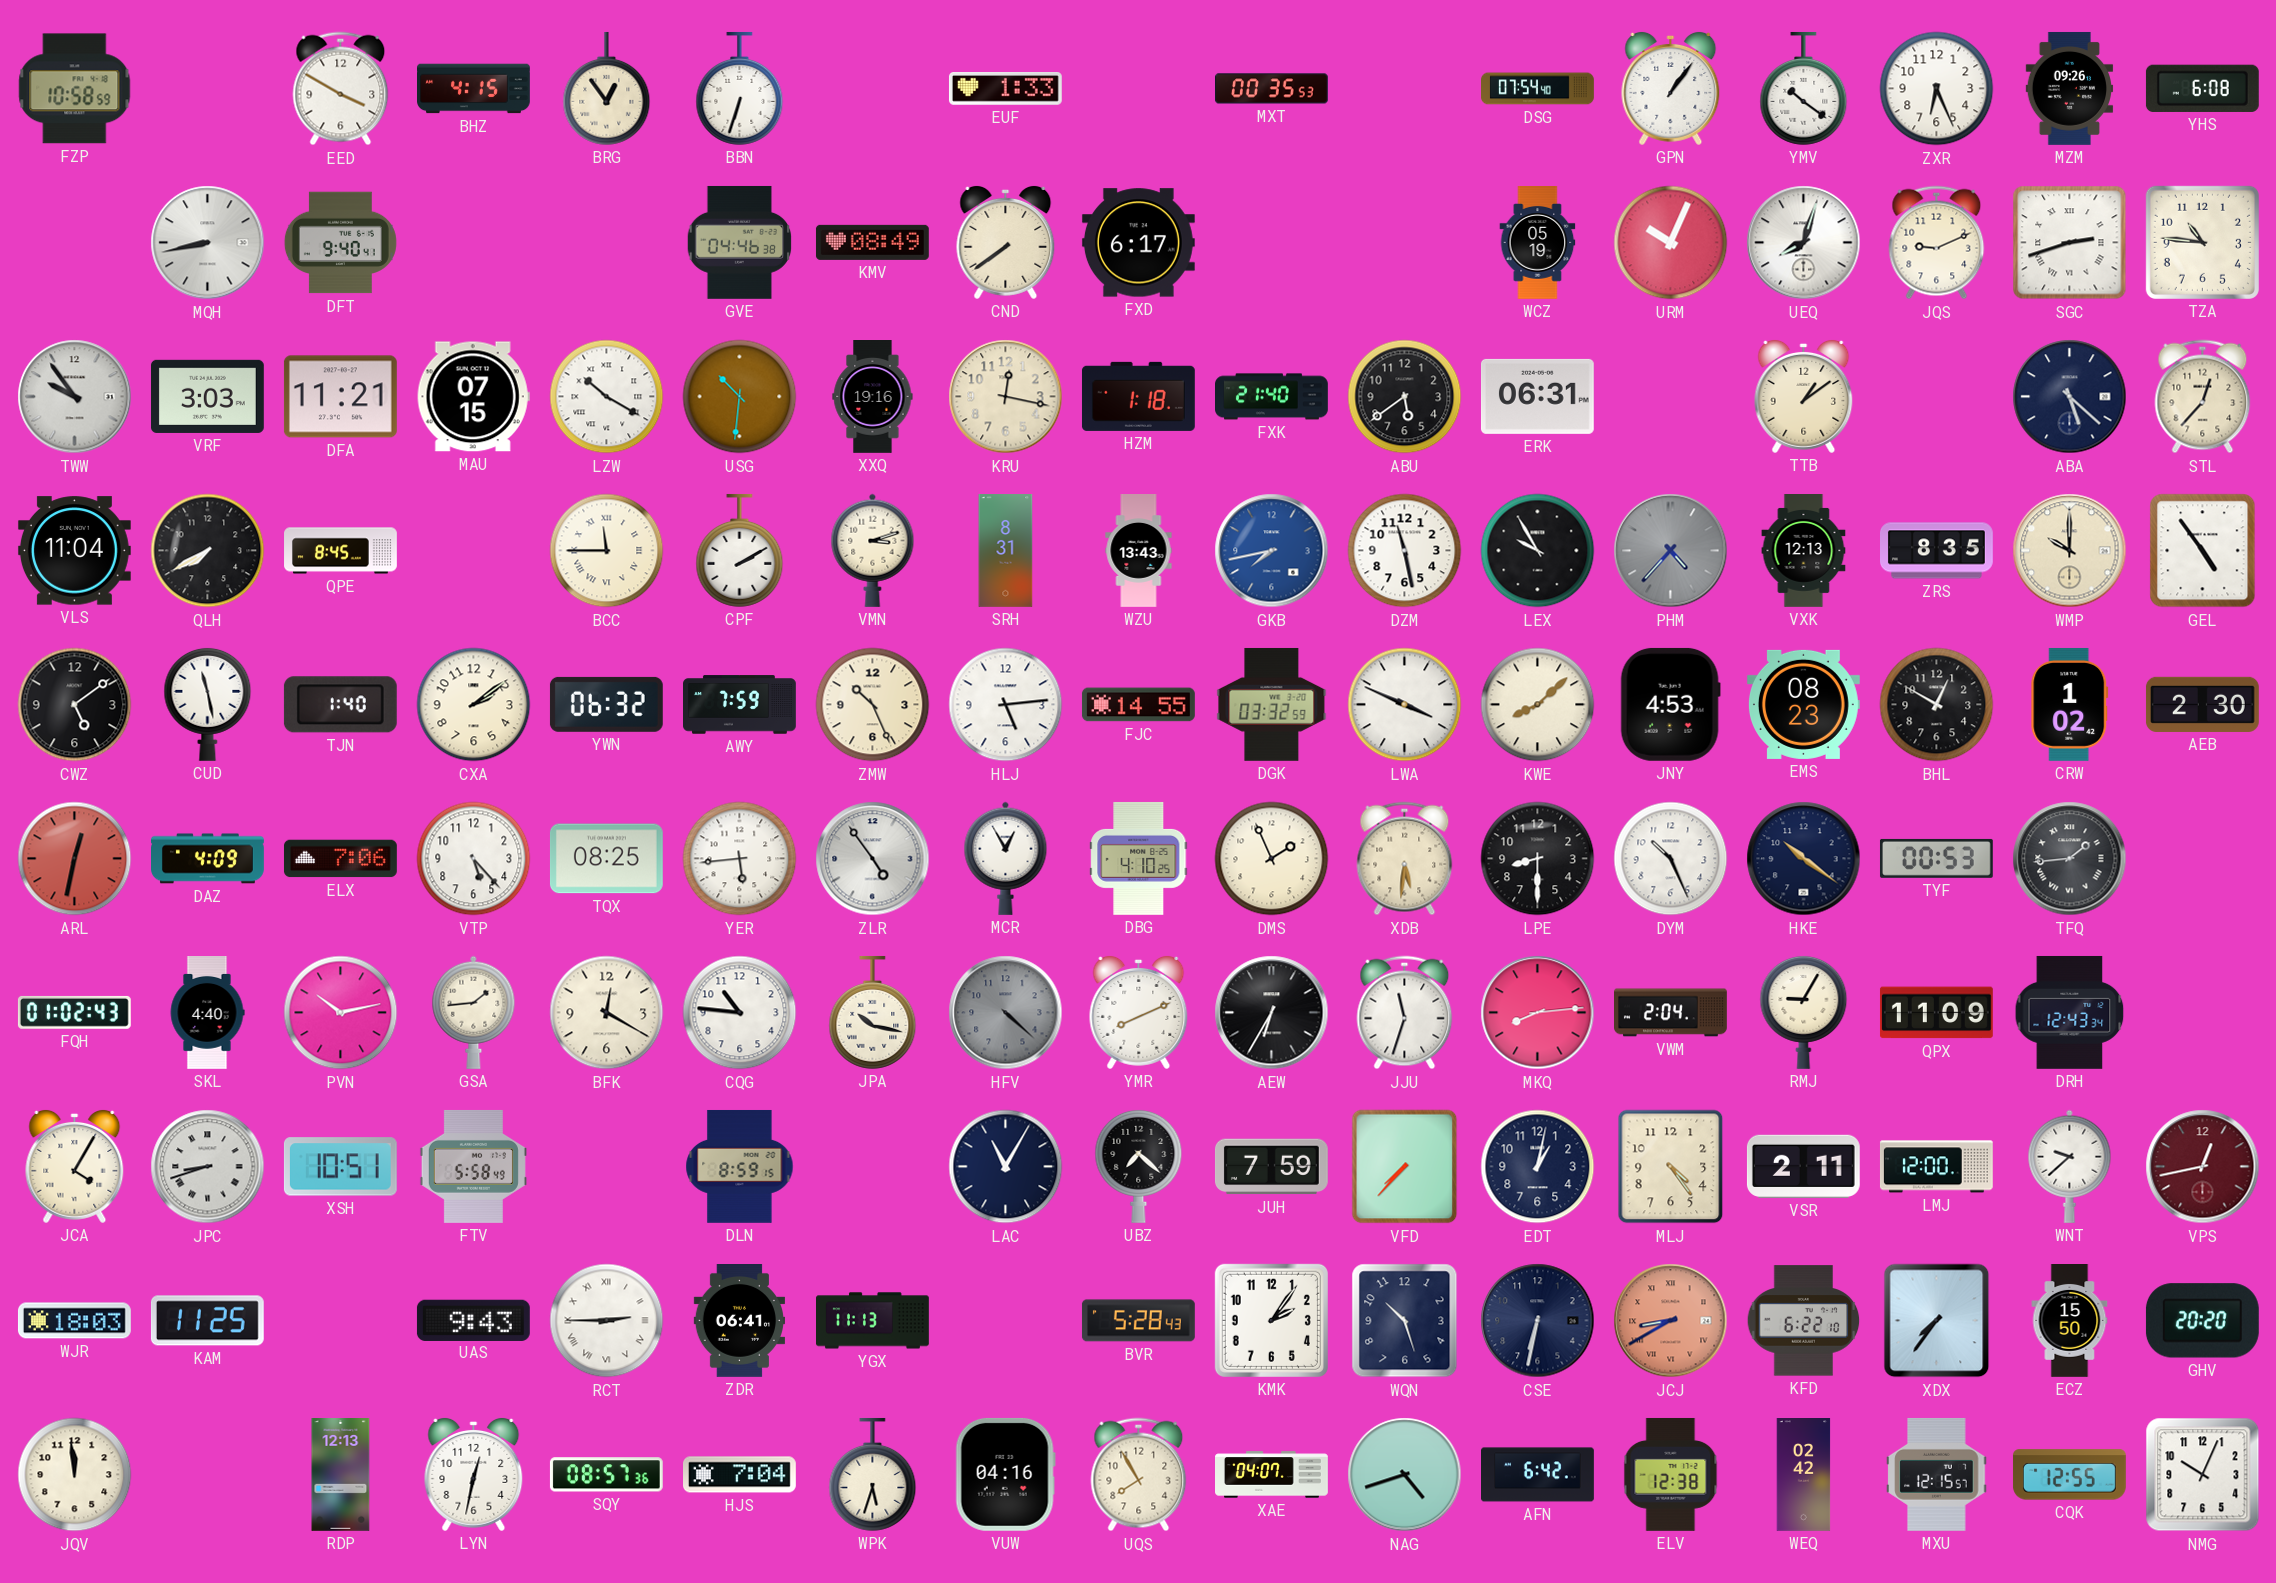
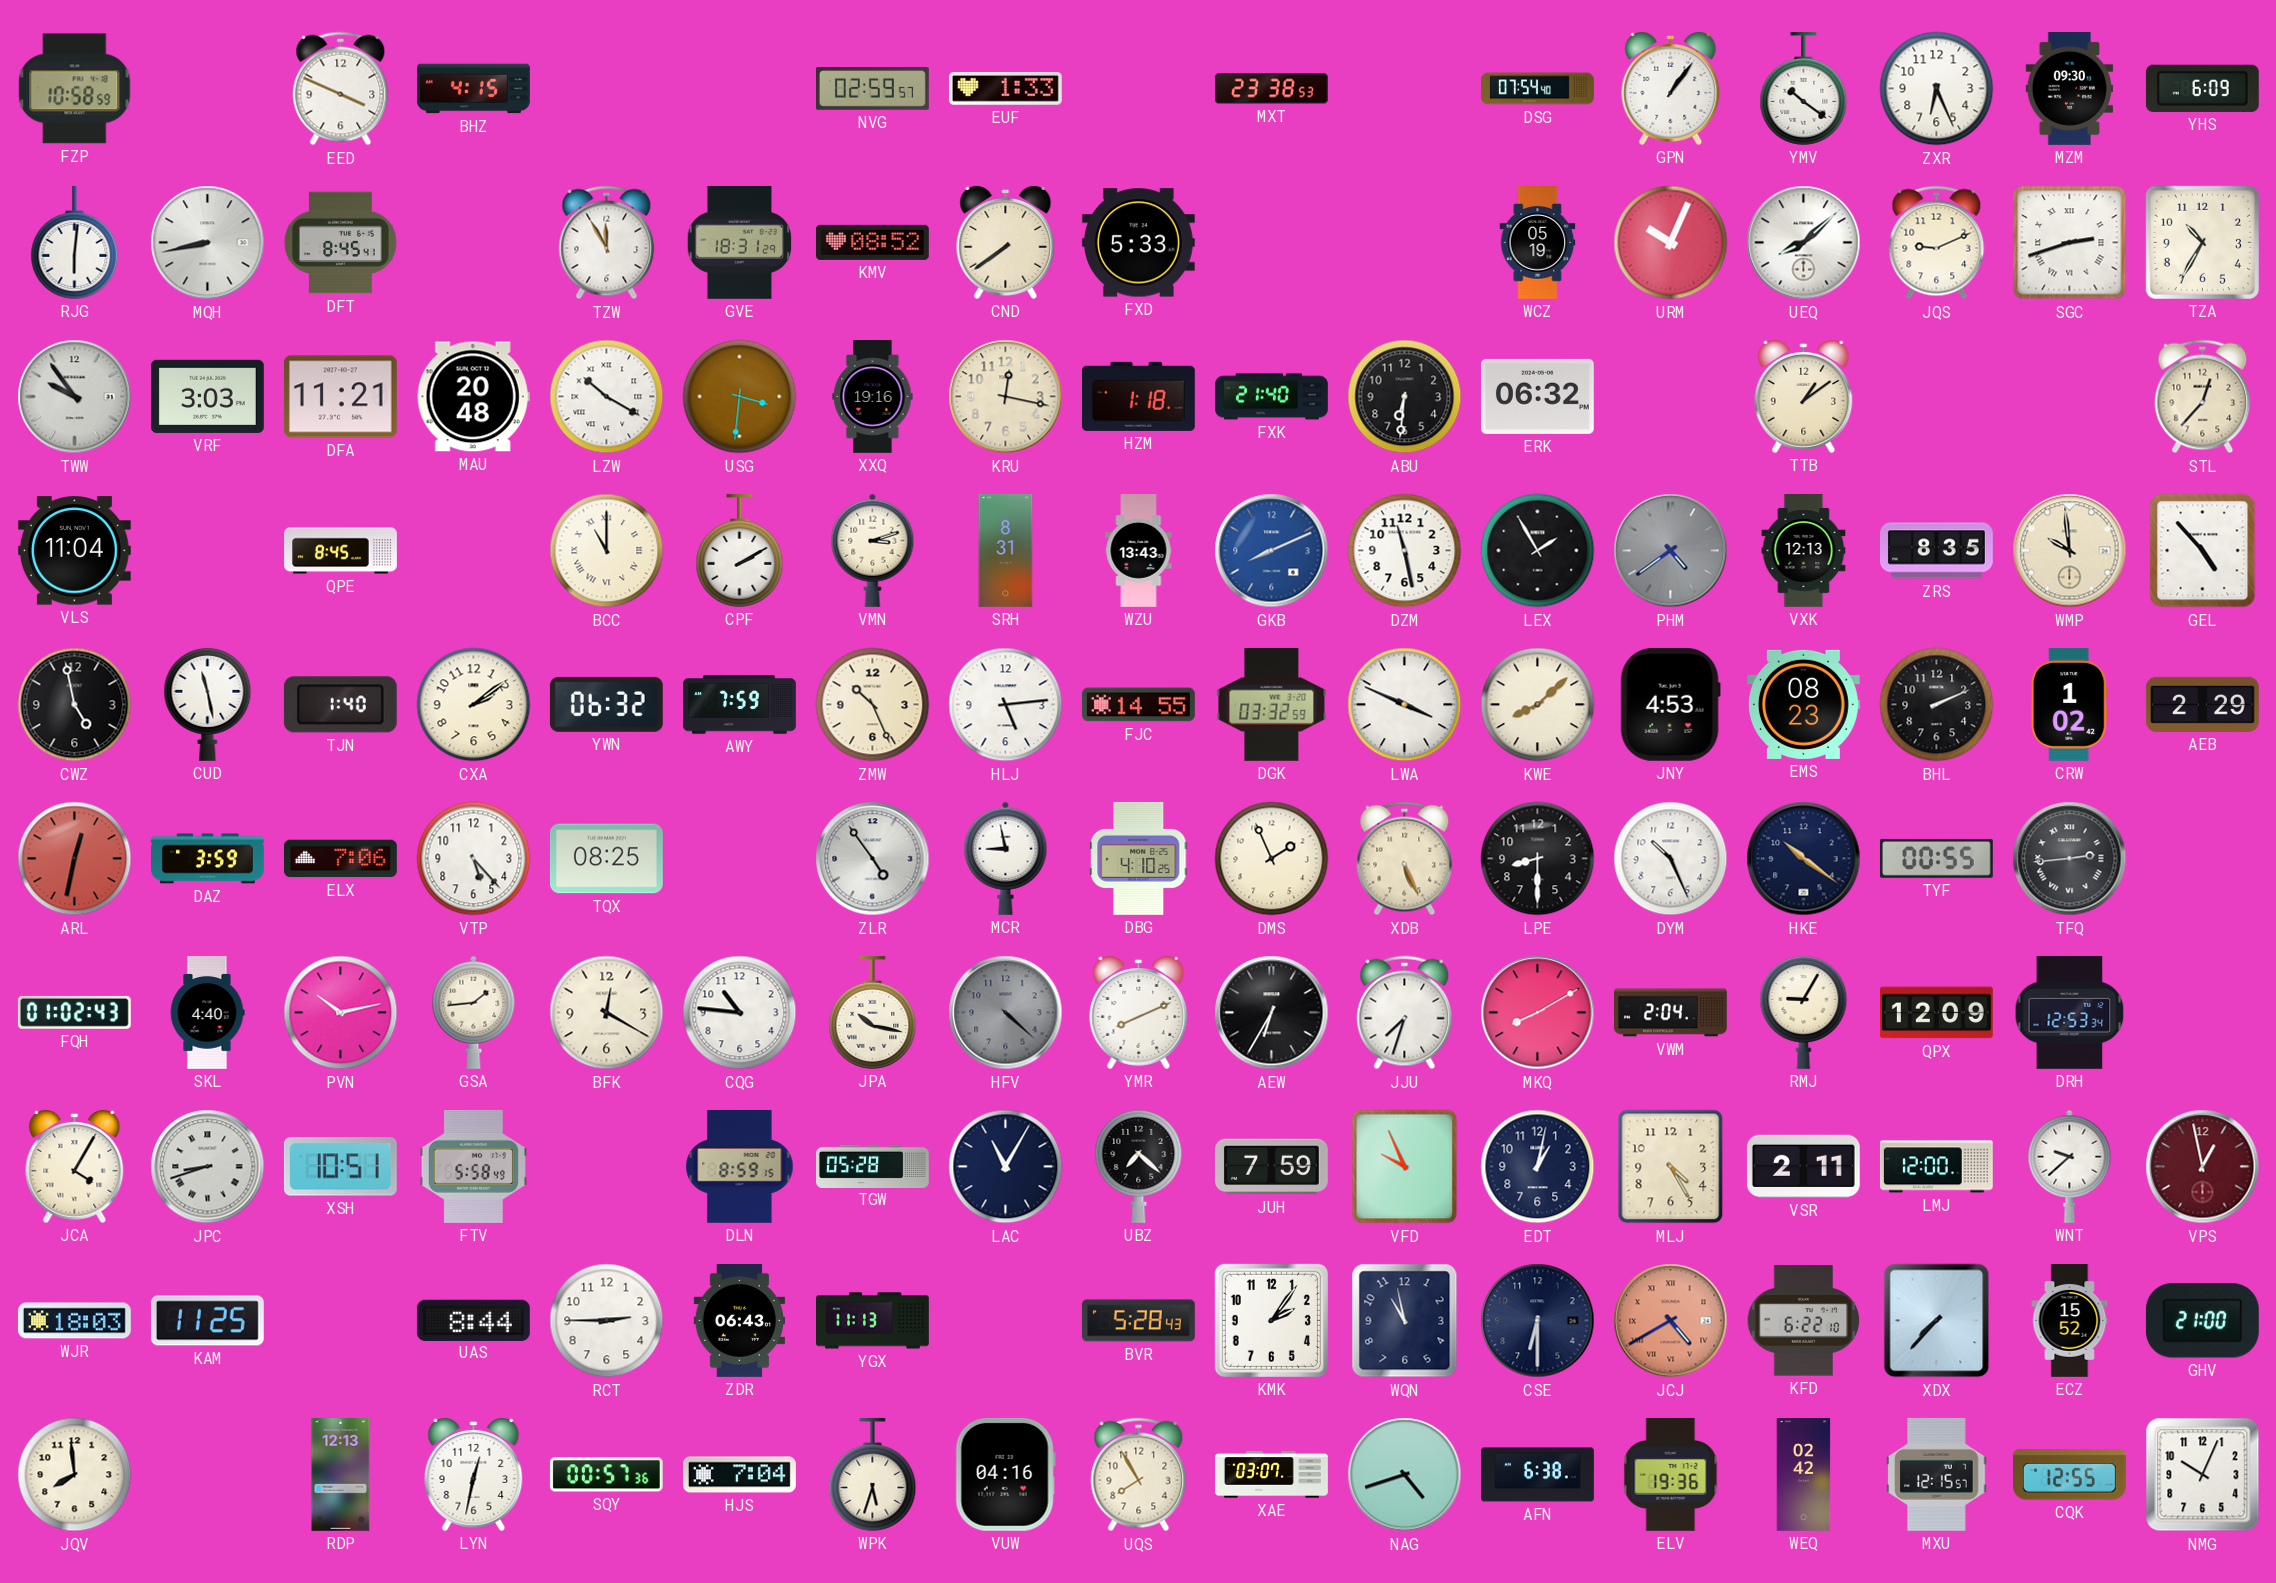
EED: 3:50 -> 3:49 (341, 89)
BRG: 12:54 -> none (607, 88)
BBN: 6:33 -> none (740, 88)
NVG: none -> 02:59 (873, 89)
MXT: 00:35 -> 23:38 (1272, 89)
MZM: 09:26 -> 09:30 (2070, 88)
YHS: 6:08 -> 6:09 (2202, 88)
RJG: none -> 6:01 (75, 242)
DFT: 9:40 -> 8:45 (340, 243)
TZW: none -> 11:55 (607, 243)
GVE: 04:46 -> 18:31 (740, 242)
KMV: 08:49 -> 08:52 (872, 242)
FXD: 6:17 -> 5:33 (1138, 243)
UEQ: 8:03 -> 8:08 (1804, 243)
TZA: 10:46 -> 10:35 (2202, 242)
MAU: 07:15 -> 20:48 (473, 397)
USG: 10:31 -> 3:31 (740, 397)
ABU: 5:39 -> 6:31 (1405, 397)
ERK: 06:31 -> 06:32 (1537, 396)
ABA: 5:22 -> none (2070, 397)
QLH: 7:40 -> none (208, 551)
BCC: 11:45 -> 11:00 (607, 551)
GKB: 7:43 -> 8:11 (1272, 551)
LEX: 9:55 -> 1:55 (1538, 551)
PHM: 4:37 -> 4:39 (1671, 551)
WMP: 10:00 -> 9:59 (2070, 551)
GEL: 4:54 -> 4:53 (2203, 551)
CWZ: 5:09 -> 4:58 (75, 705)
BHL: 12:50 -> 2:11 (1937, 705)
AEB: 2:30 -> 2:29 (2202, 704)
DAZ: 4:09 -> 3:59 (208, 859)
YER: 5:44 -> none (740, 859)
MCR: 12:55 -> 8:58 (1006, 858)
XDB: 5:31 -> 5:26 (1405, 859)
TYF: 00:53 -> 00:55 (1936, 858)
TFQ: 1:44 -> 2:44 (2070, 859)
JJU: 11:33 -> 7:33 (1405, 1013)
MKQ: 8:14 -> 8:10 (1538, 1013)
QPX: 11:09 -> 12:09 (1936, 1013)
DRH: 12:43 -> 12:53 (2070, 1012)
TGW: none -> 05:28 (873, 1166)
VFD: 7:37 -> 9:56 (1405, 1167)
MLJ: 4:24 -> 4:25 (1671, 1167)
VPS: 12:43 -> 12:58 (2203, 1167)
UAS: 9:43 -> 8:44 (473, 1320)
RCT numerals: Roman -> Arabic (607, 1321)
ZDR: 06:41 -> 06:43 (739, 1321)
WQN: 10:27 -> 10:58 (1405, 1321)
CSE: 6:32 -> 6:30 (1538, 1321)
JCJ: 8:40 -> 4:40 (1671, 1321)
XDX: 7:36 -> 7:37 (1937, 1321)
ECZ: 15:50 -> 15:52 (2070, 1321)
GHV: 20:20 -> 21:00 (2202, 1321)
JQV: 11:59 -> 7:59 (75, 1475)
SQY: 08:57 -> 00:57 (606, 1475)
XAE: 04:07 -> 03:07 (1272, 1475)
AFN: 6:42 -> 6:38 (1538, 1475)
ELV: 12:38 -> 19:36 (1671, 1474)
